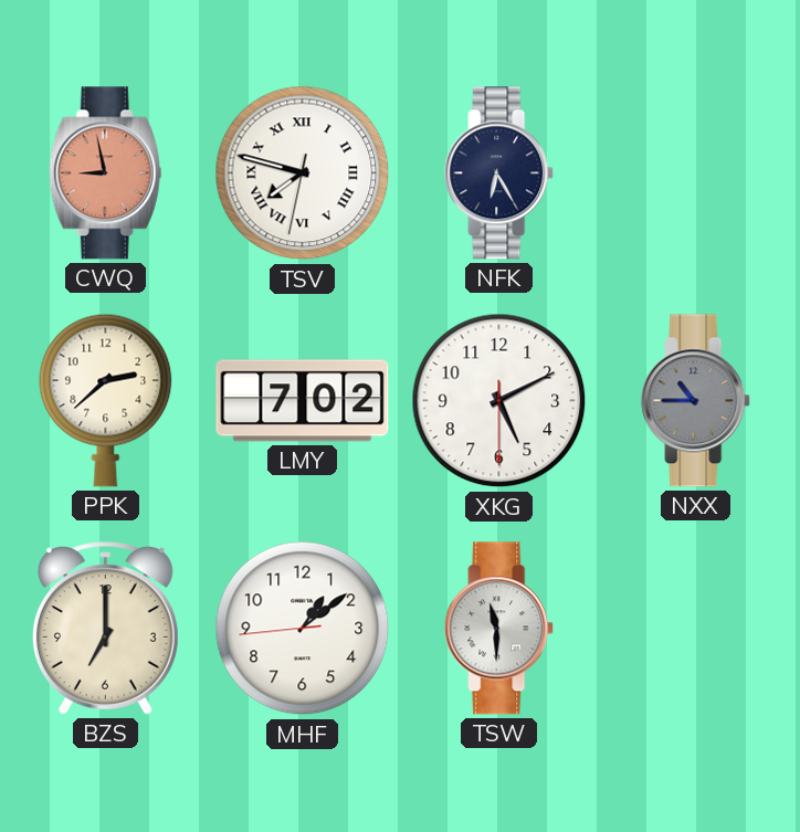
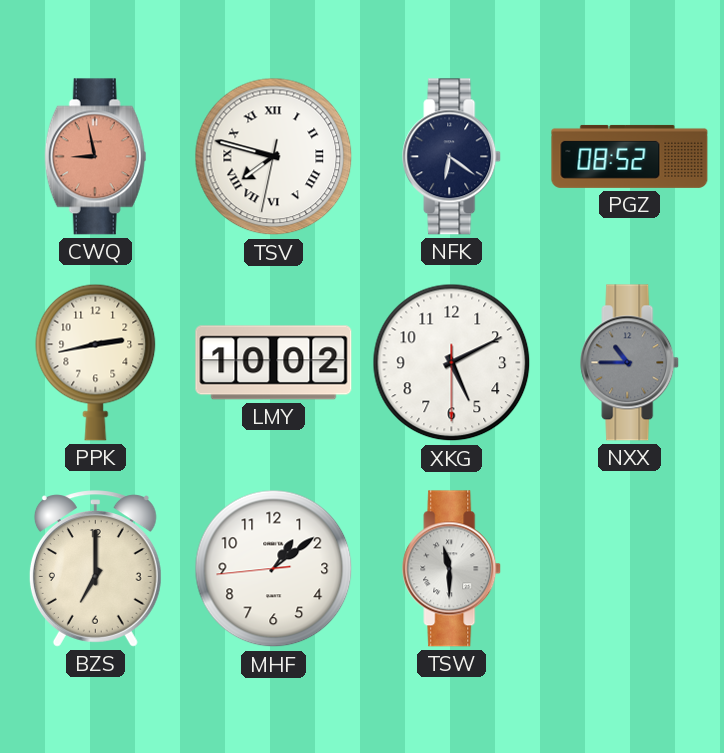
NFK: 6:25 -> 6:21 (452, 157)
PGZ: none -> 08:52 (630, 156)
PPK: 2:38 -> 2:43 (96, 362)
LMY: 7:02 -> 10:02 (274, 363)
